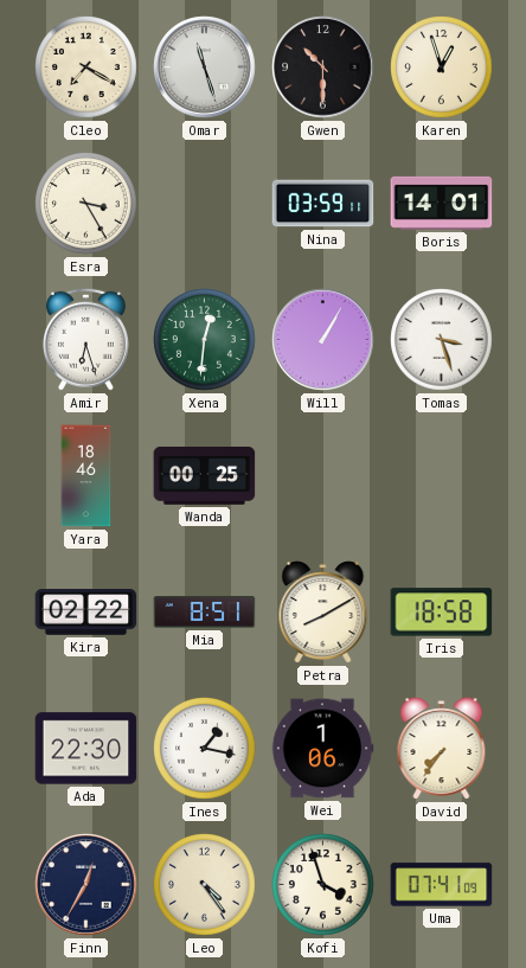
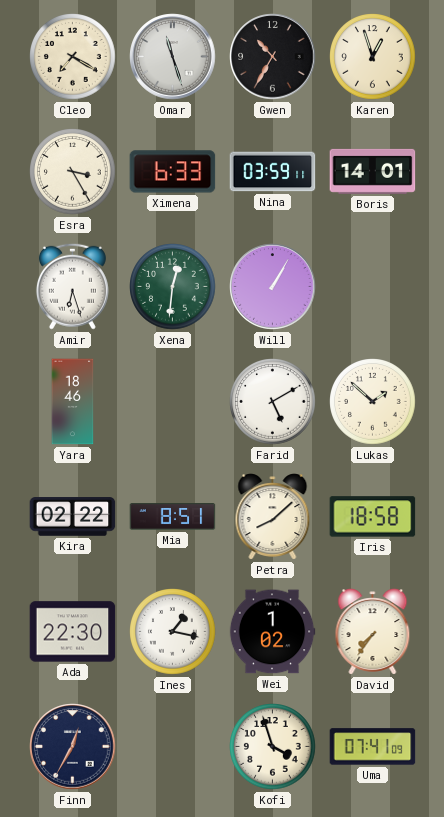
Gwen: 10:30 -> 10:35 (273, 57)
Ximena: none -> 6:33 (173, 172)
Tomas: 3:27 -> none (442, 340)
Wanda: 00:25 -> none (205, 475)
Farid: none -> 5:10 (273, 402)
Lukas: none -> 1:52 (373, 402)
Petra: 8:10 -> 8:08 (273, 517)
Wei: 1:06 -> 1:02 (272, 632)
Leo: 4:24 -> none (205, 885)
